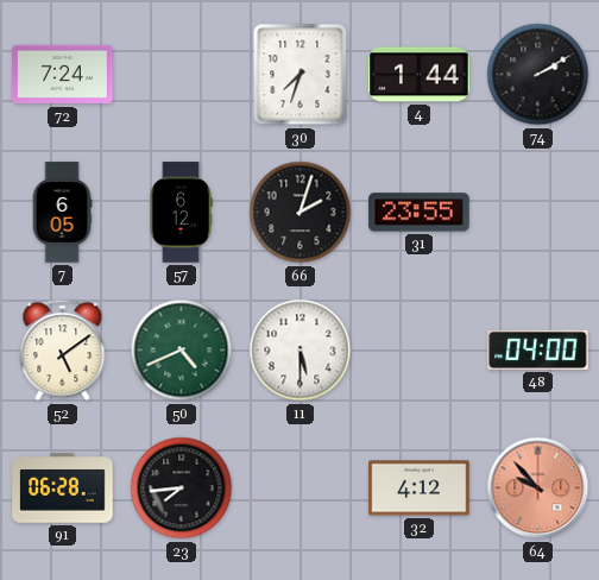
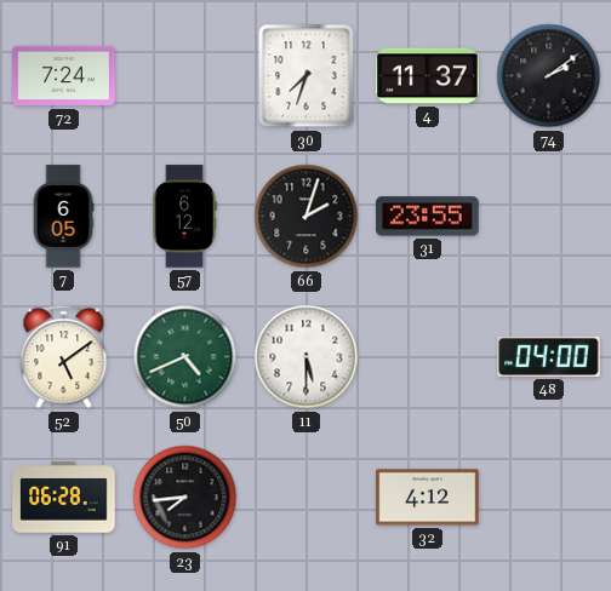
4: 1:44 -> 11:37 (428, 76)
74: 2:10 -> 2:09 (549, 76)
64: 9:53 -> none (538, 488)
